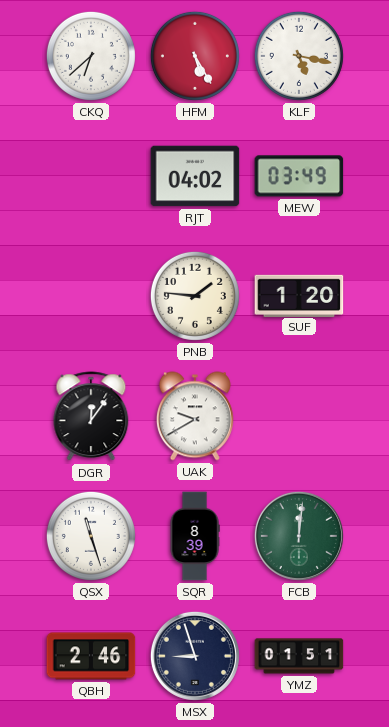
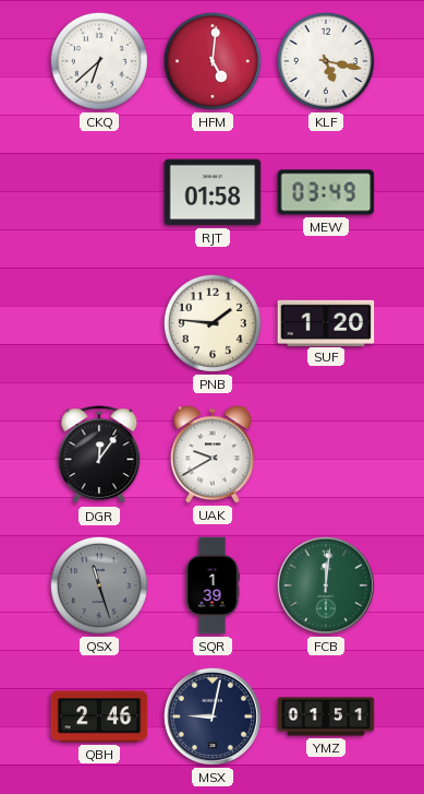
HFM: 5:25 -> 5:01 (213, 61)
RJT: 04:02 -> 01:58 (213, 192)
QSX dial: white -> grey (99, 585)
SQR: 8:39 -> 1:39 (213, 585)
MSX: 8:57 -> 9:02 (213, 716)
